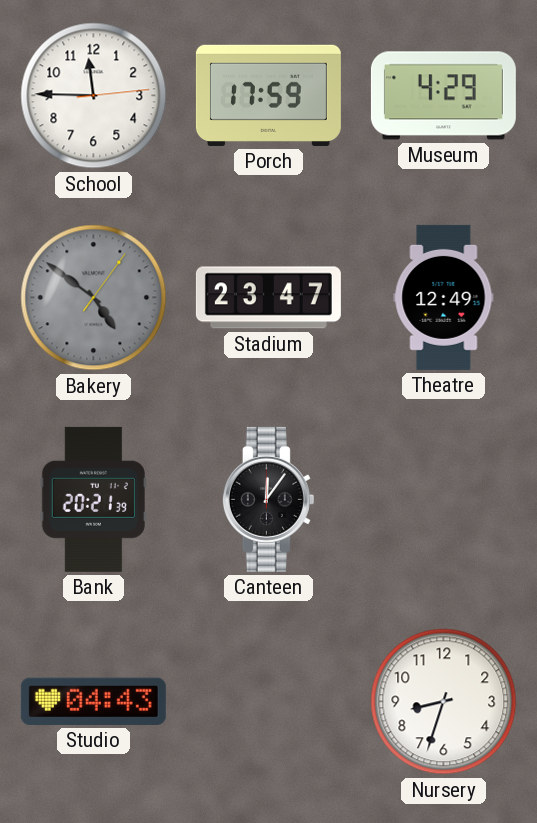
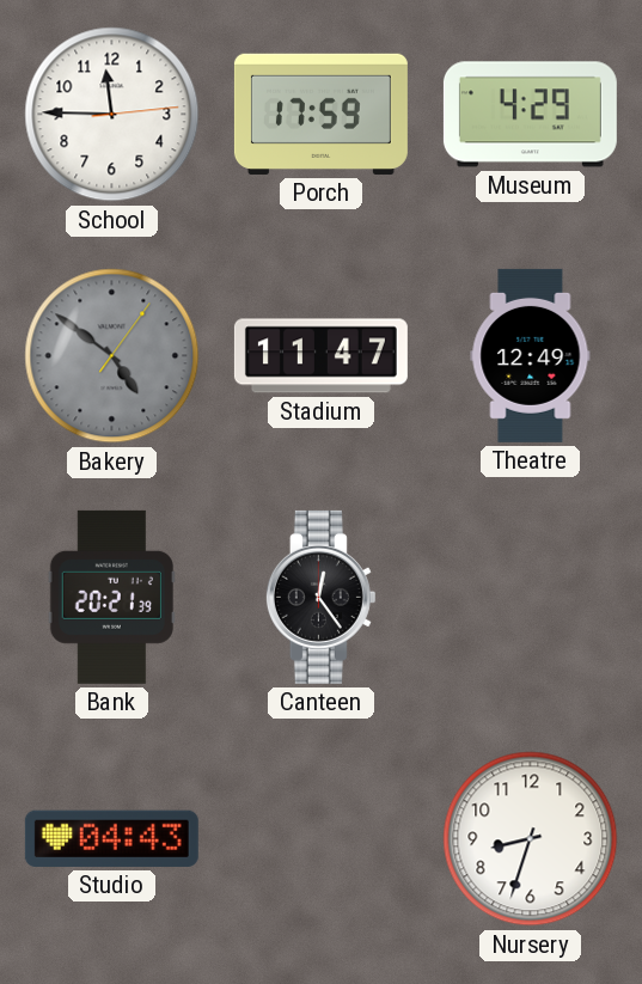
Stadium: 23:47 -> 11:47 (320, 356)
Canteen: 12:06 -> 12:24 (320, 597)
